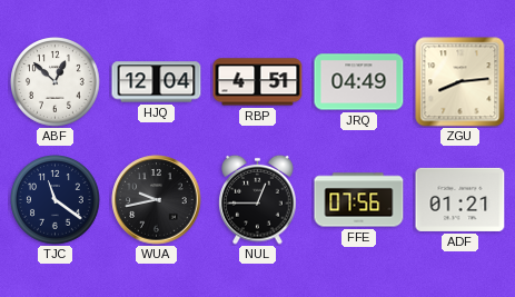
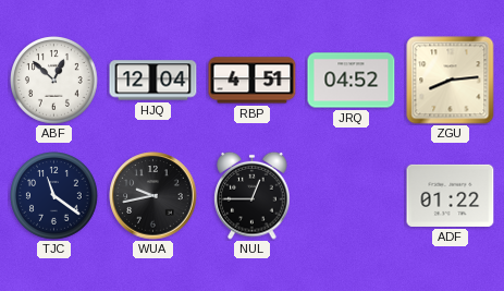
JRQ: 04:49 -> 04:52 (352, 81)
FFE: 07:56 -> none (359, 200)
ADF: 01:21 -> 01:22 (451, 195)
